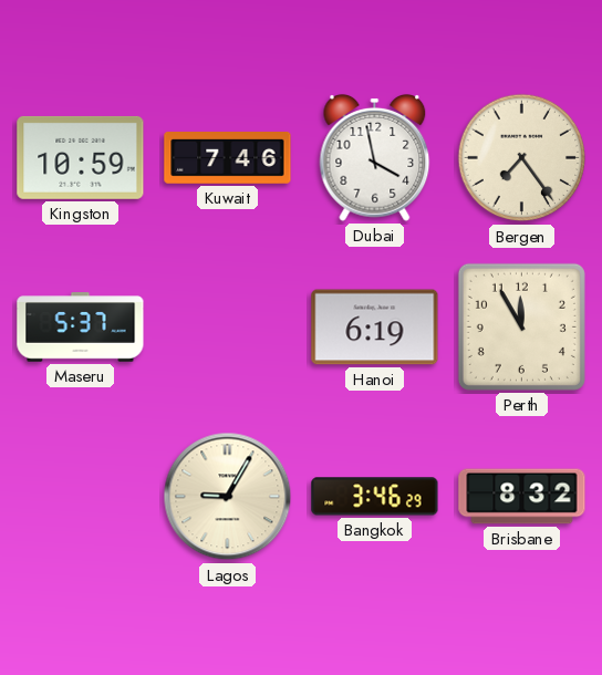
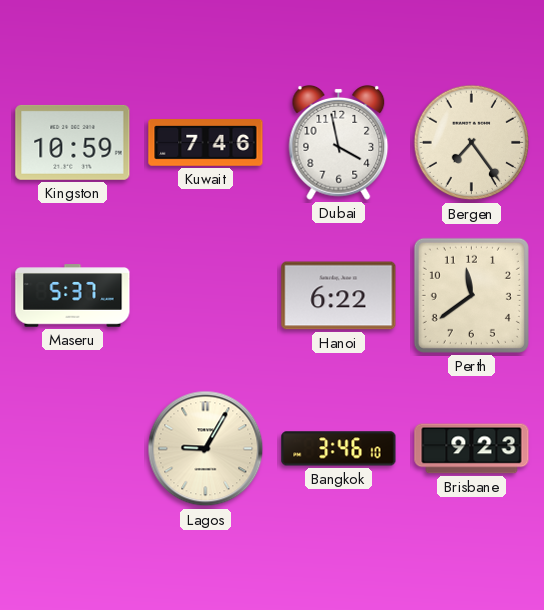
Hanoi: 6:19 -> 6:22 (339, 296)
Perth: 11:55 -> 11:39 (471, 295)
Bangkok: 3:46:29 -> 3:46:10 (339, 449)
Brisbane: 8:32 -> 9:23 (472, 449)
